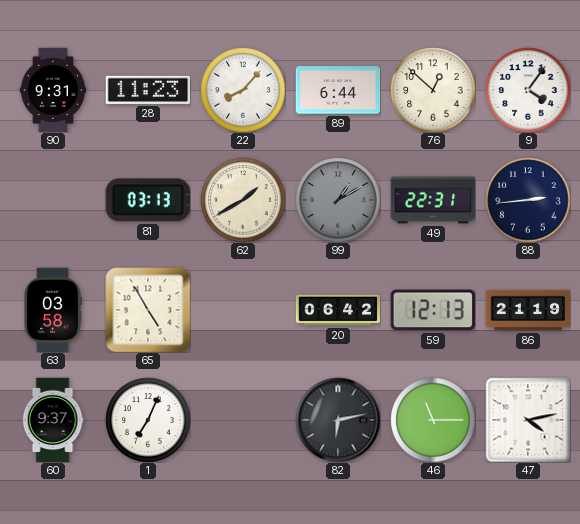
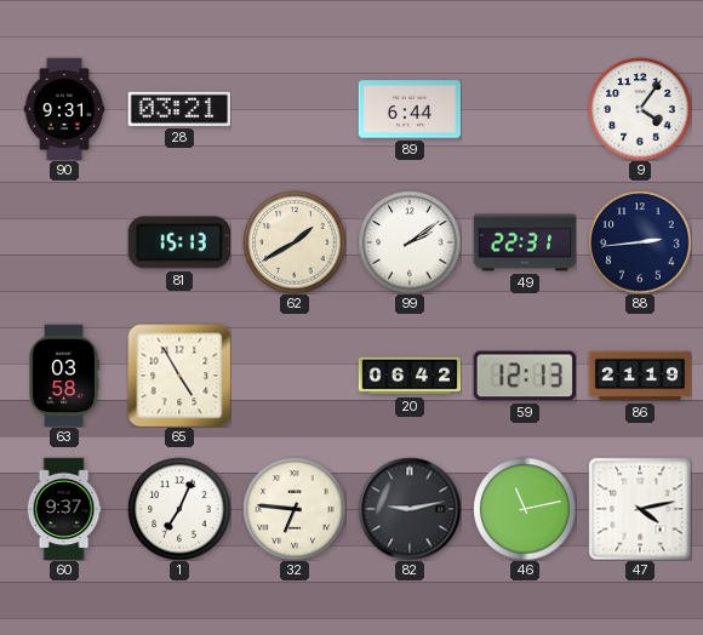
28: 11:23 -> 03:21 (179, 109)
22: 8:07 -> none (243, 90)
76: 12:52 -> none (433, 90)
81: 03:13 -> 15:13 (179, 242)
99: 1:10 -> 2:09 (410, 242)
99 dial: grey -> white (410, 242)
32: none -> 6:46 (295, 509)
82: 6:13 -> 9:13 (410, 509)
46: 11:15 -> 11:13 (525, 509)
